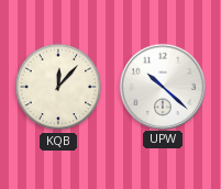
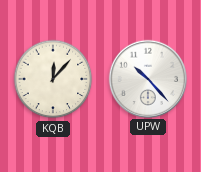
UPW: 10:22 -> 10:23 (147, 78)
